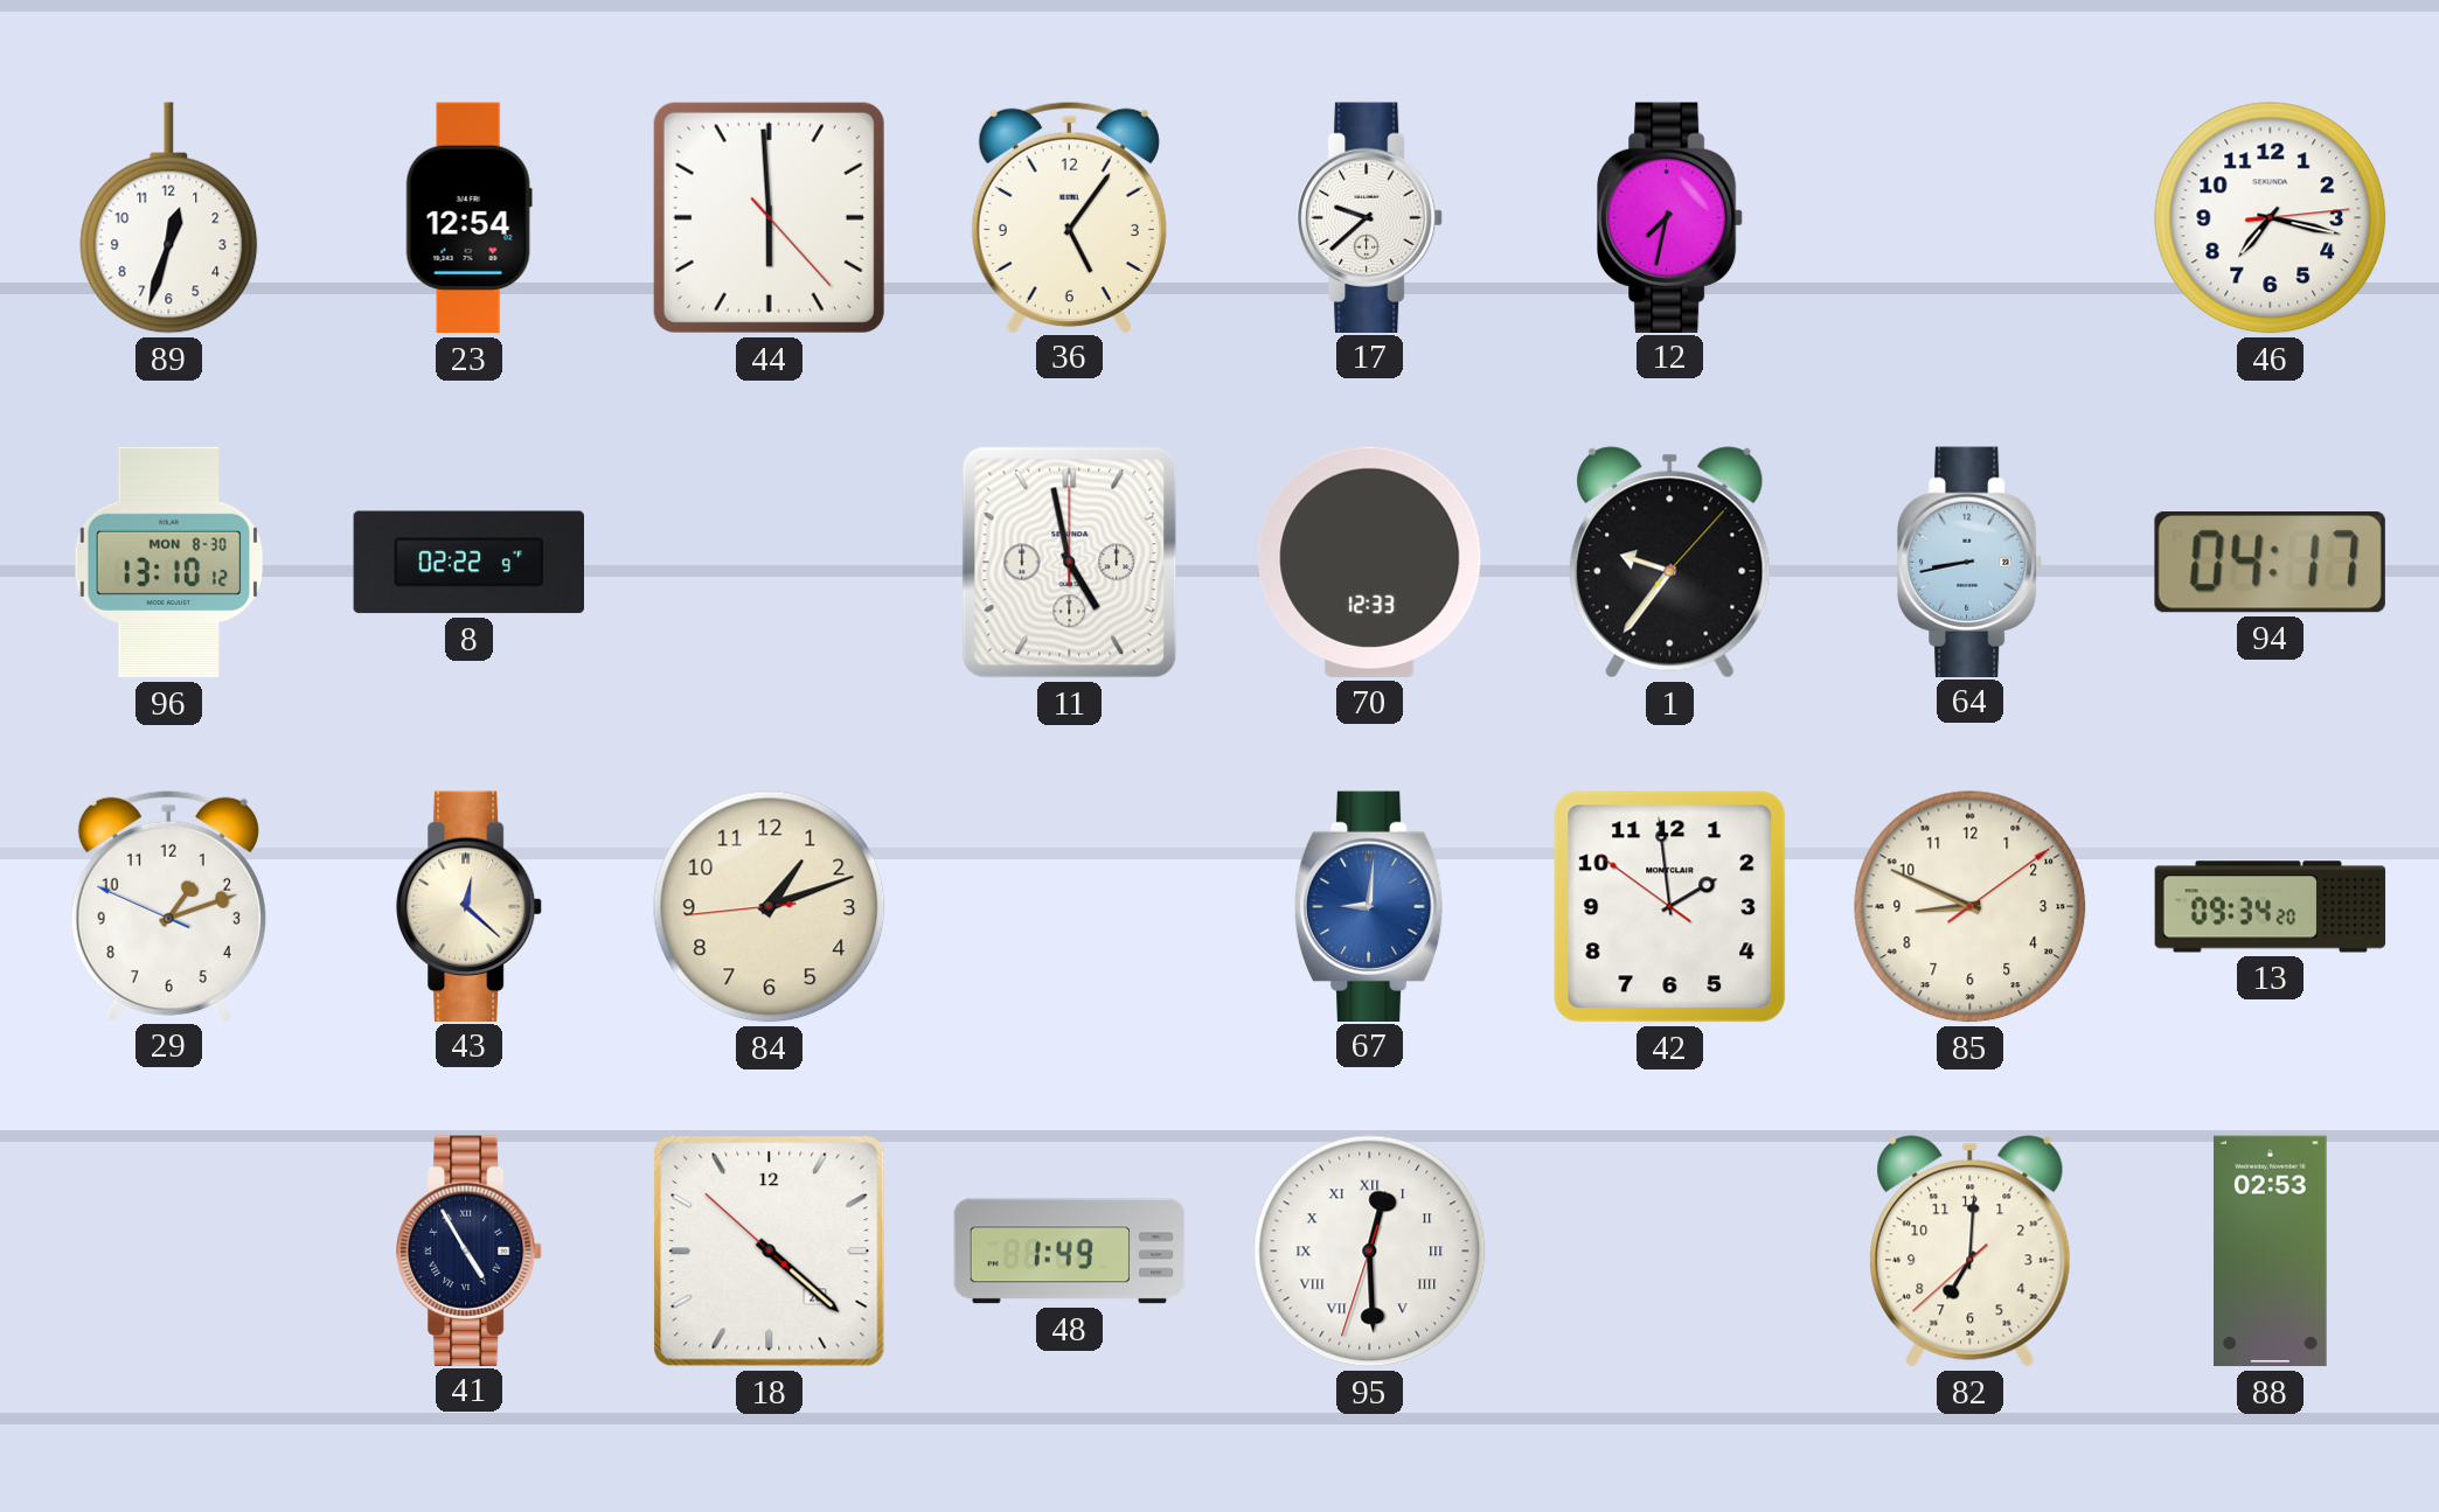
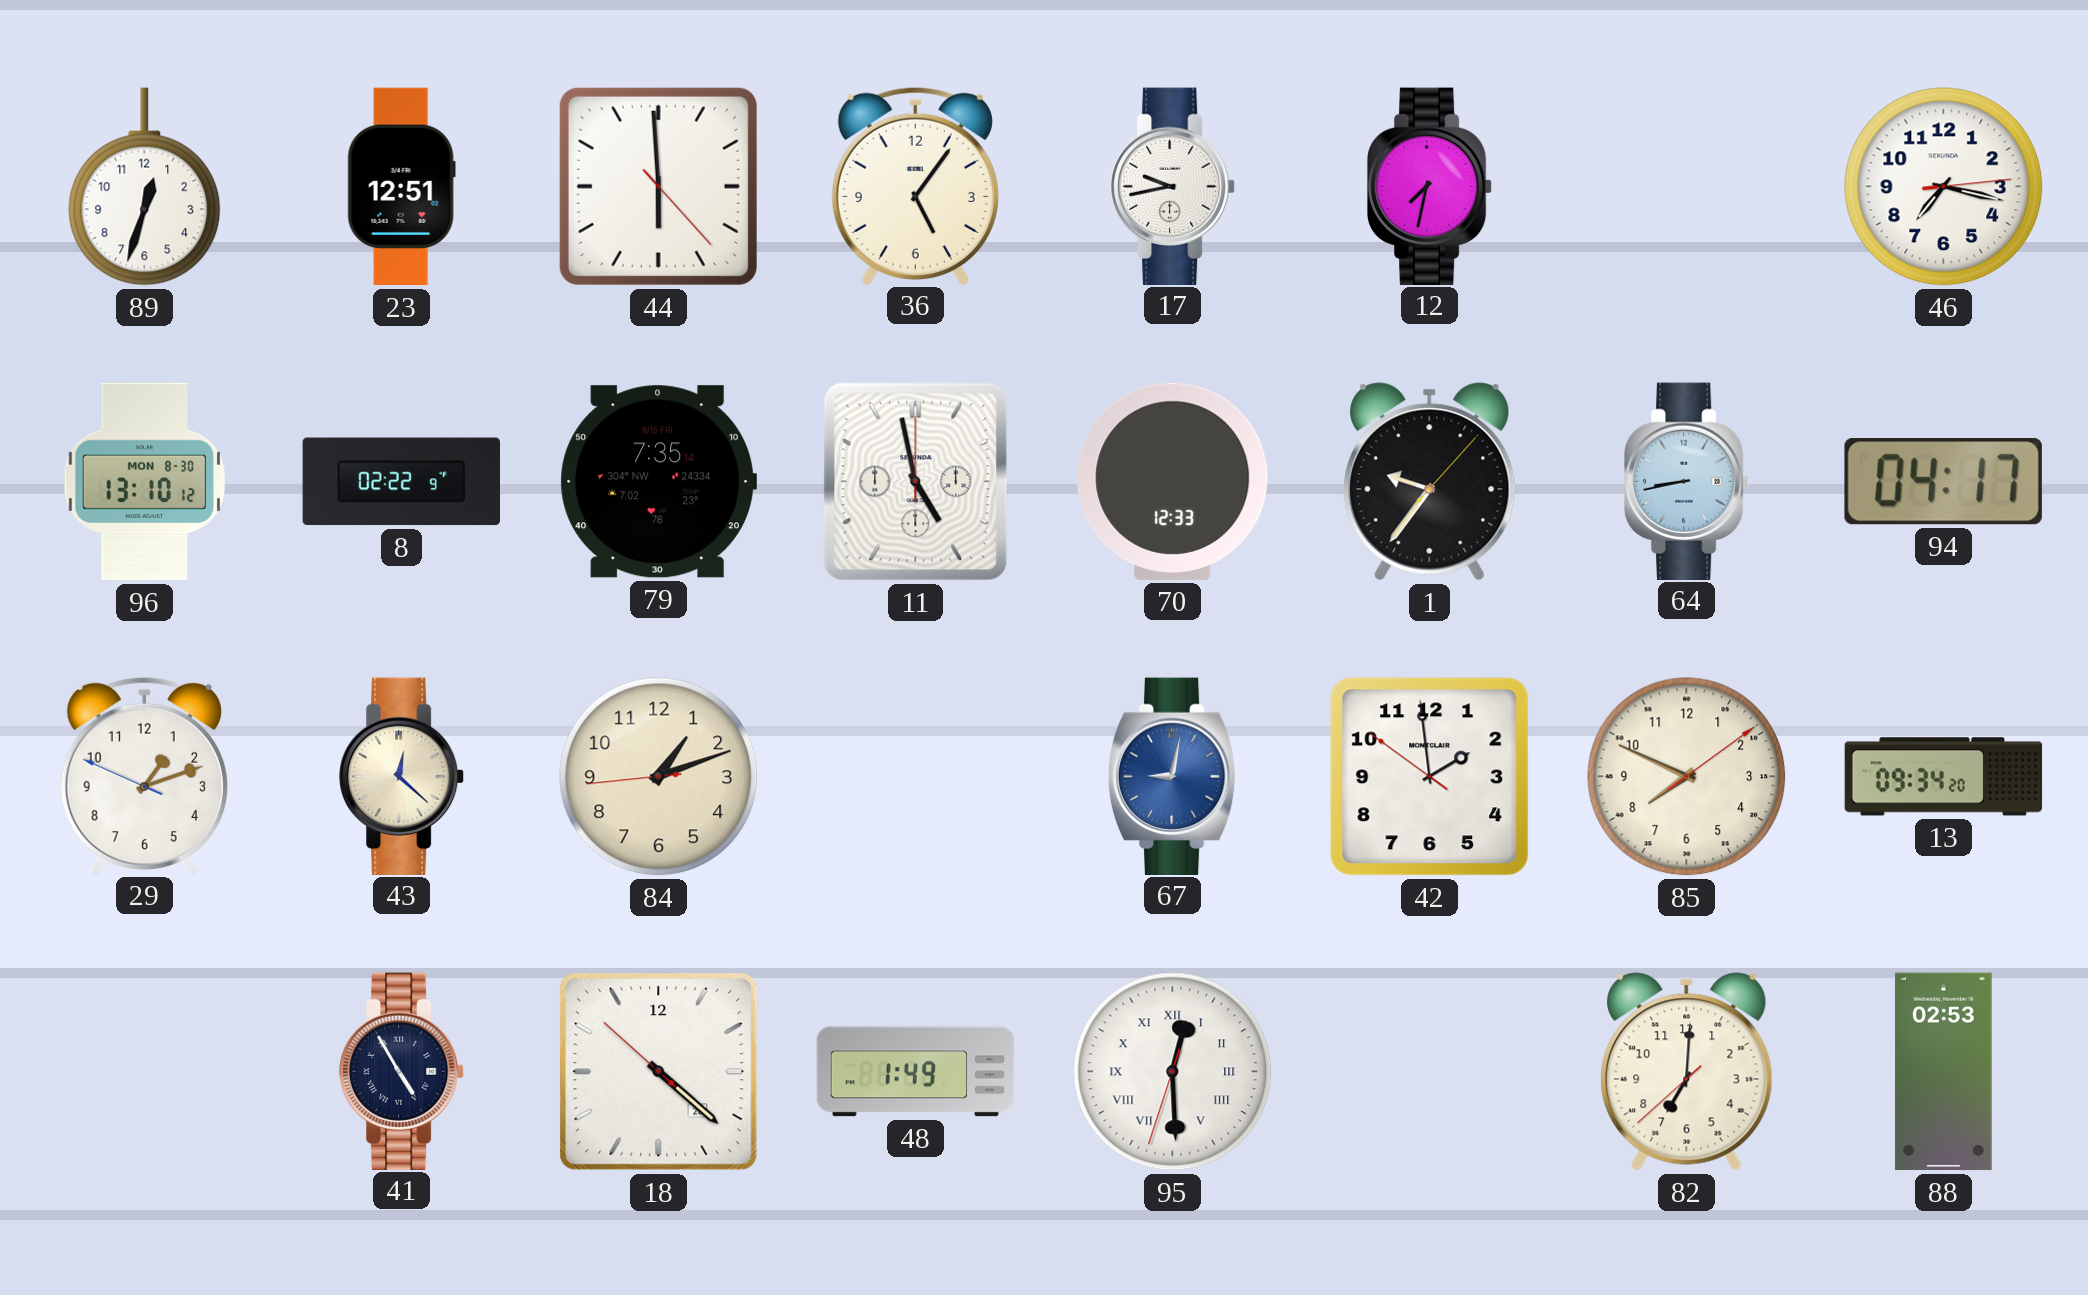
23: 12:54 -> 12:51 (401, 187)
17: 9:38 -> 9:43 (1174, 186)
79: none -> 7:35 (658, 482)
67: 9:01 -> 9:02 (1173, 776)
85: 8:49 -> 7:49 (1687, 777)
